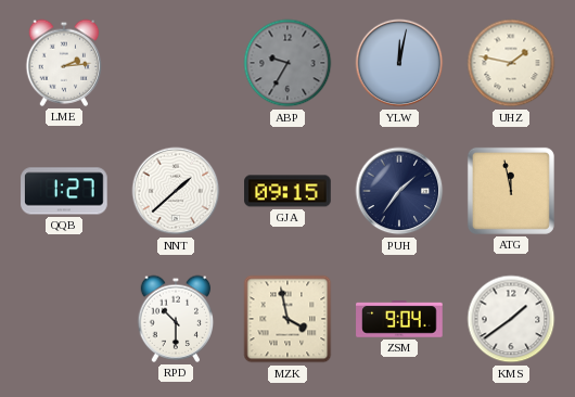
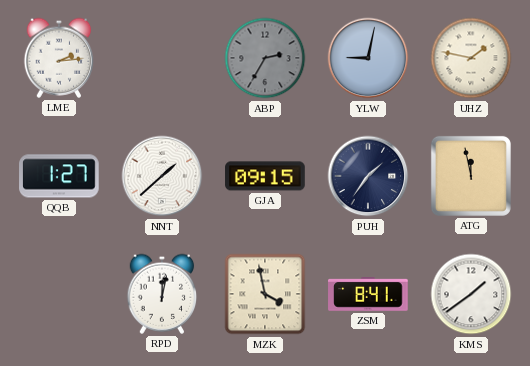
ABP: 9:35 -> 2:35 (265, 58)
YLW: 12:02 -> 9:02 (368, 58)
RPD: 10:30 -> 12:02 (162, 294)
ZSM: 9:04 -> 8:41 (368, 295)
